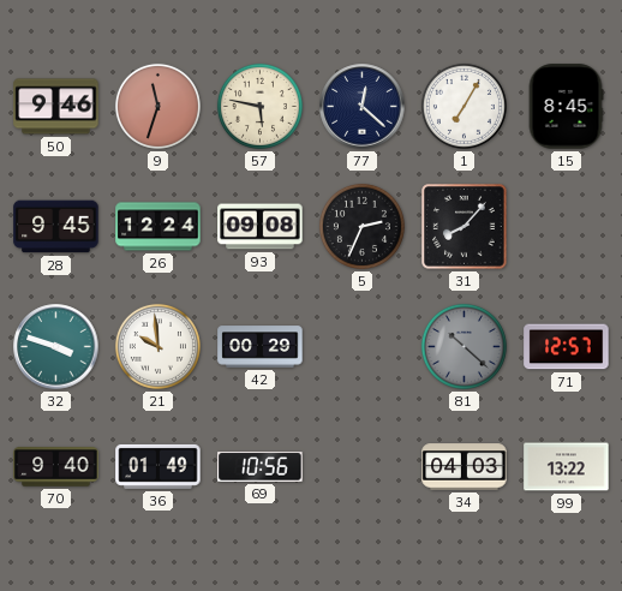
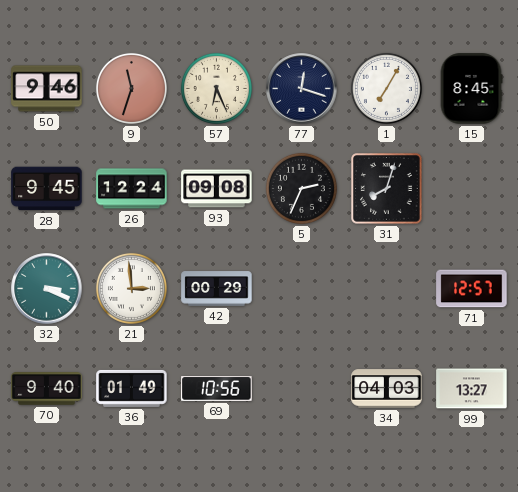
57: 5:47 -> 6:26 (216, 88)
77: 12:22 -> 12:18 (302, 89)
31: 8:07 -> 8:03 (387, 189)
32: 3:48 -> 3:19 (47, 289)
21: 9:59 -> 2:59 (131, 288)
81: 10:22 -> none (463, 346)
99: 13:22 -> 13:27 (472, 389)
